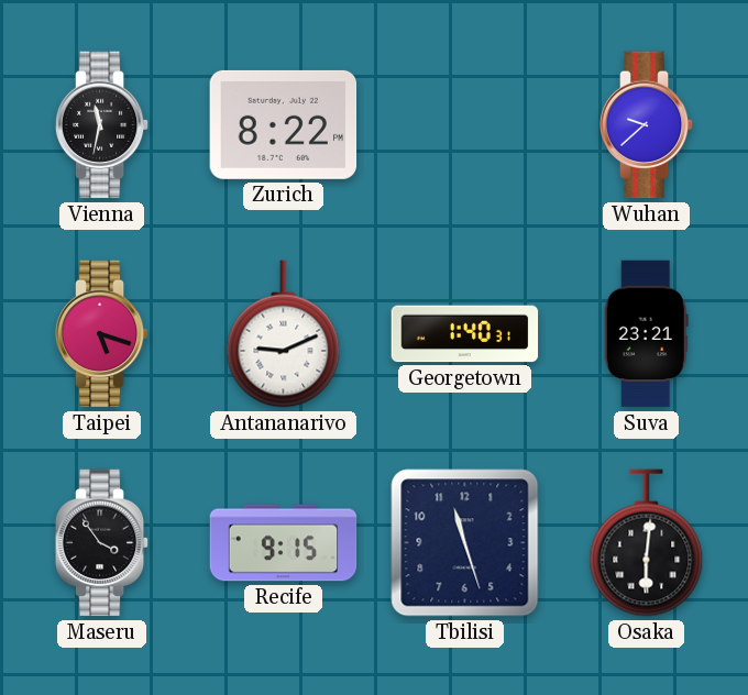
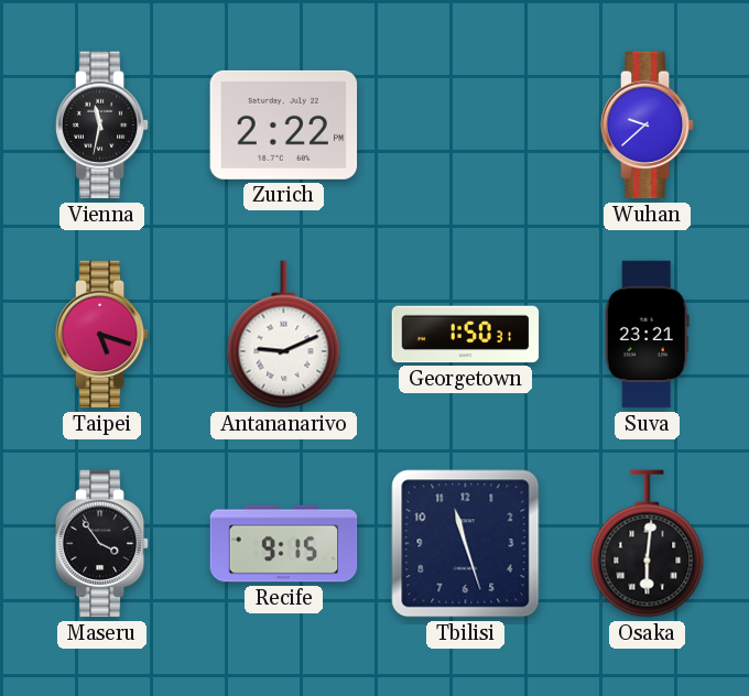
Zurich: 8:22 -> 2:22 (284, 124)
Georgetown: 1:40 -> 1:50 (466, 335)
